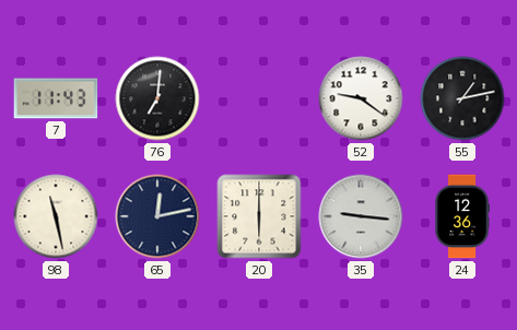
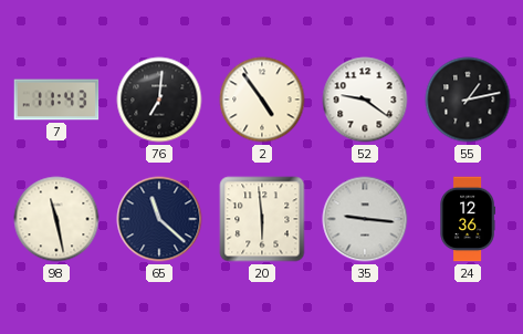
2: none -> 4:54 (262, 100)
65: 12:13 -> 11:22 (159, 219)
20: 6:00 -> 5:59 (262, 219)
